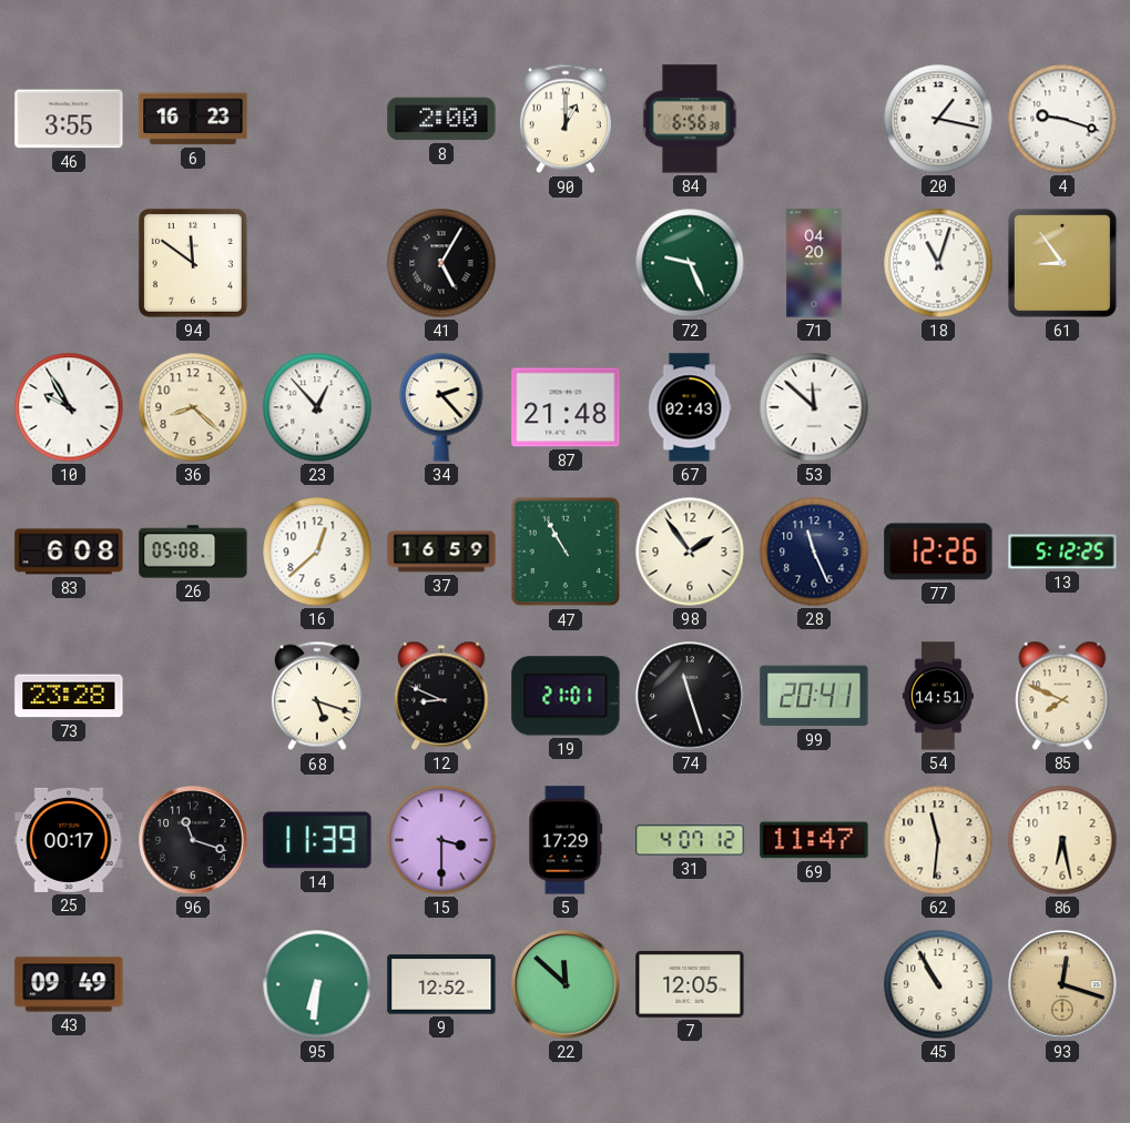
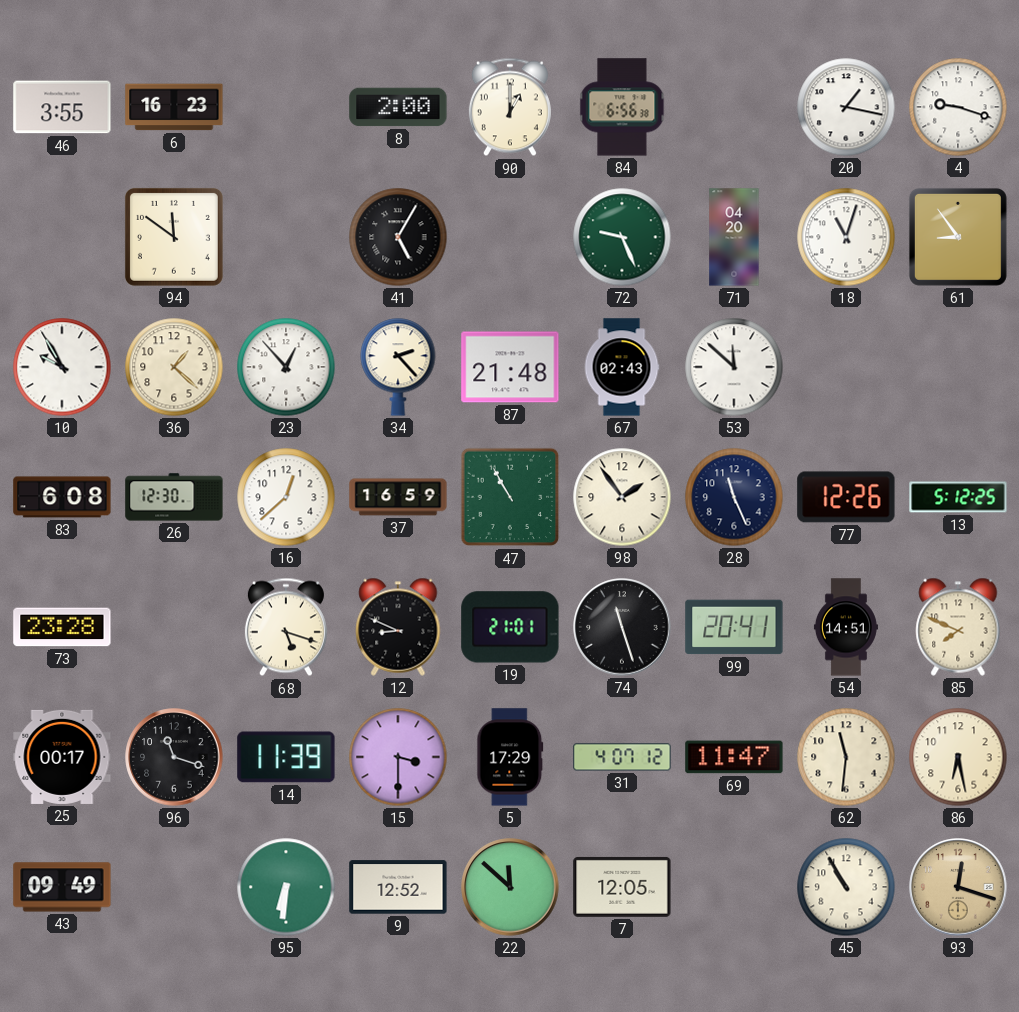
36: 8:22 -> 1:22 (174, 367)
26: 05:08 -> 12:30 (174, 497)
